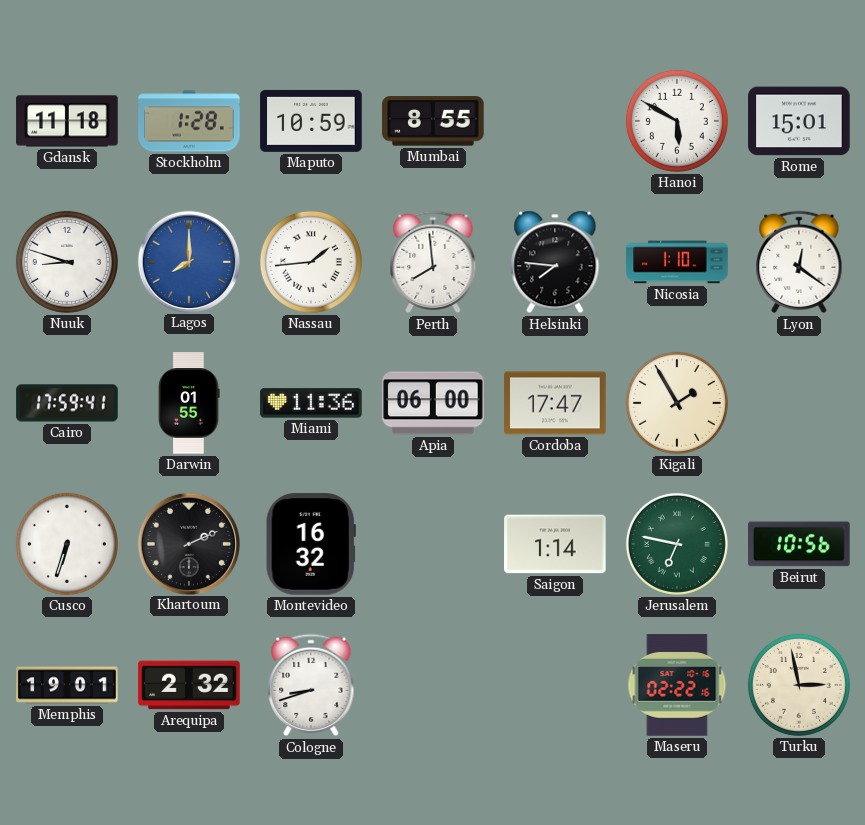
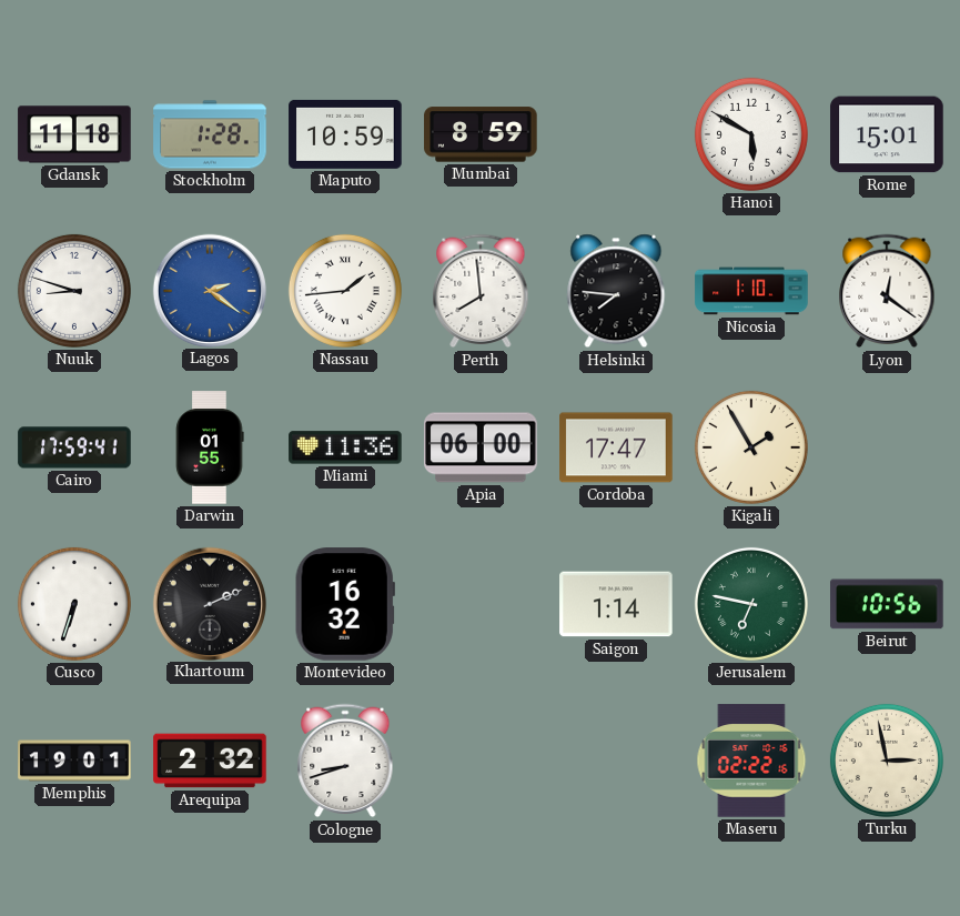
Mumbai: 8:55 -> 8:59 (481, 134)
Lagos: 8:00 -> 2:21 (209, 290)
